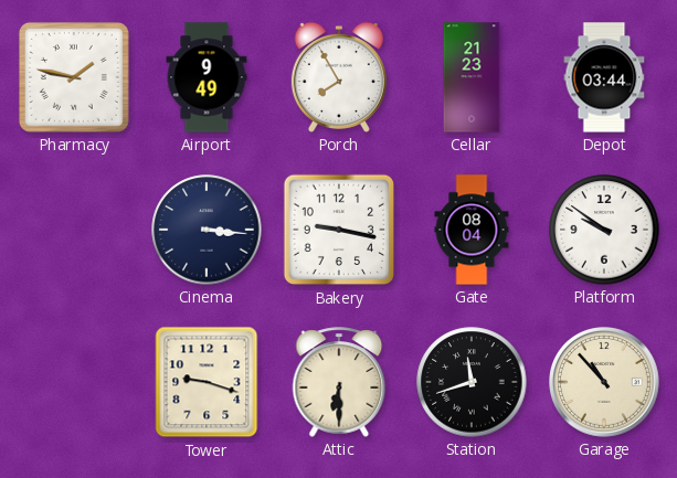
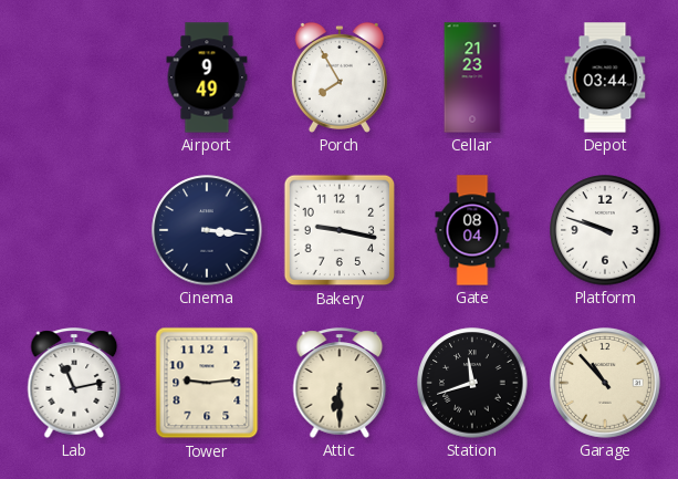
Pharmacy: 1:47 -> none (74, 77)
Platform: 9:51 -> 9:48 (605, 230)
Lab: none -> 11:13 (74, 383)
Tower: 9:18 -> 9:14 (207, 383)
